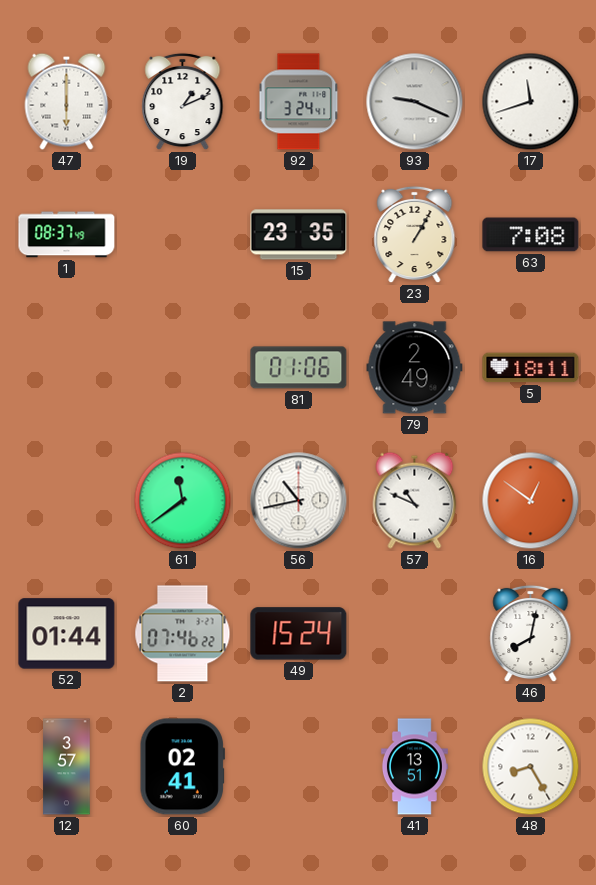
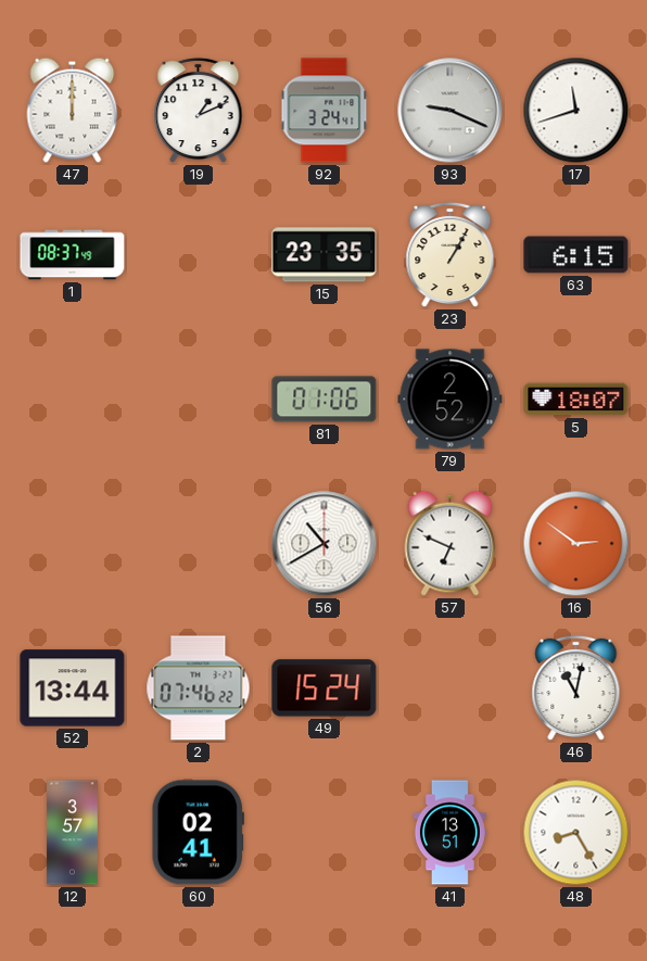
47: 6:00 -> 12:00 (73, 110)
63: 7:08 -> 6:15 (576, 255)
79: 2:49 -> 2:52 (451, 400)
5: 18:11 -> 18:07 (576, 400)
61: 11:39 -> none (183, 501)
56: 10:43 -> 10:40 (325, 544)
57: 10:49 -> 6:49 (451, 543)
16: 12:51 -> 2:51 (576, 544)
52: 01:44 -> 13:44 (73, 688)
46: 8:02 -> 11:02 (576, 688)
